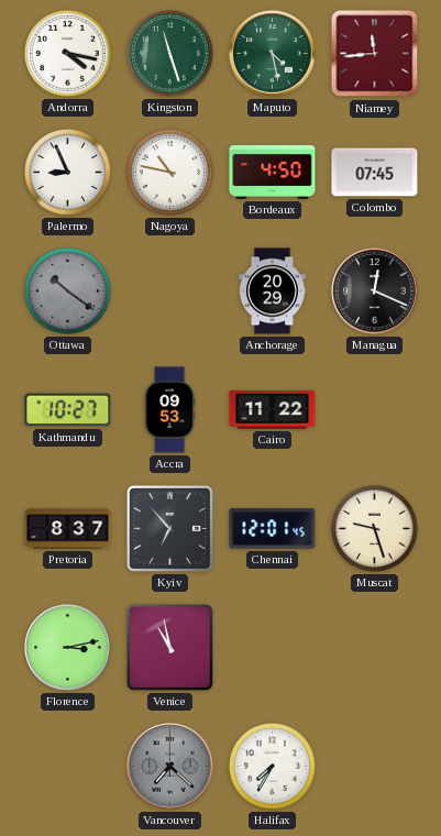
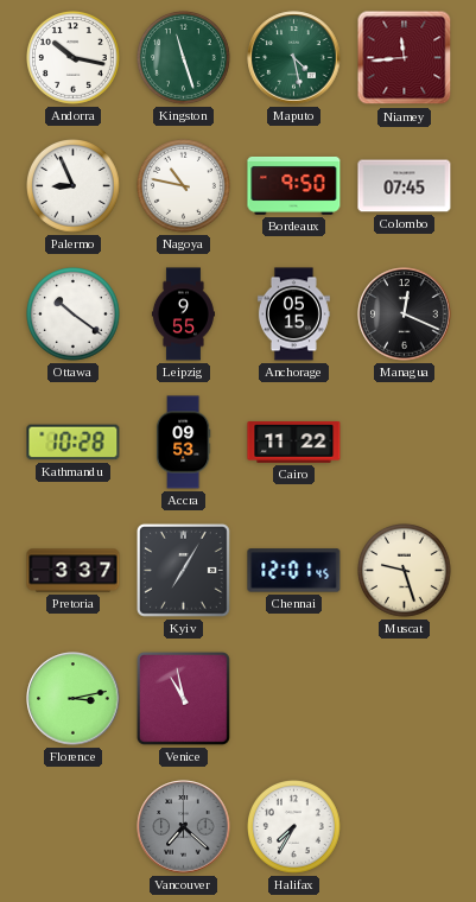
Andorra: 4:17 -> 10:17 (74, 58)
Bordeaux: 4:50 -> 9:50 (294, 185)
Ottawa dial: grey -> white (74, 315)
Leipzig: none -> 9:55 (183, 315)
Anchorage: 20:29 -> 05:15 (293, 315)
Kathmandu: 10:27 -> 10:28 (74, 443)
Pretoria: 8:37 -> 3:37 (74, 571)
Kyiv: 6:53 -> 7:05 (183, 570)
